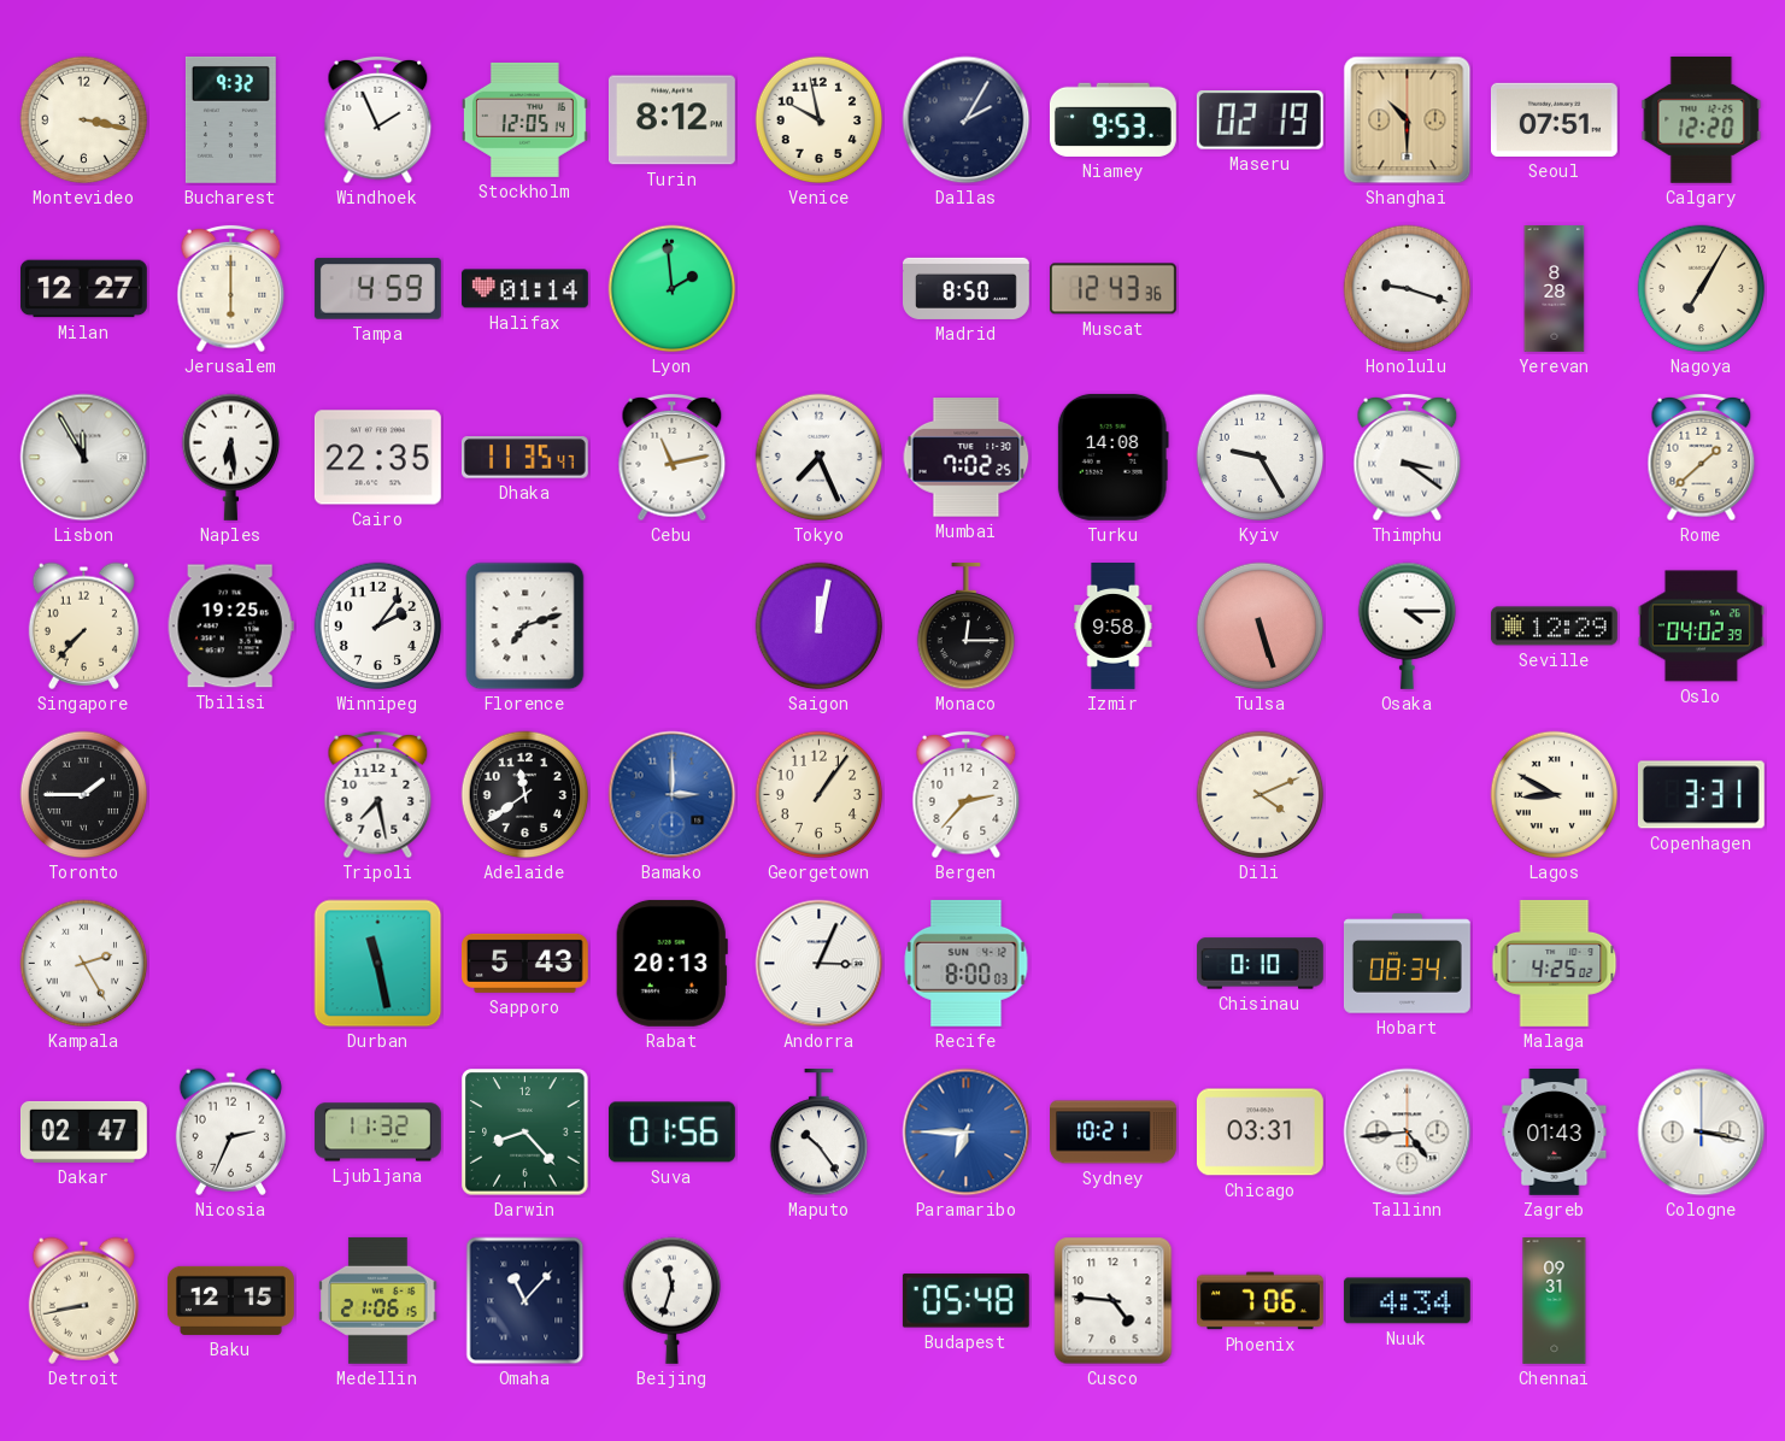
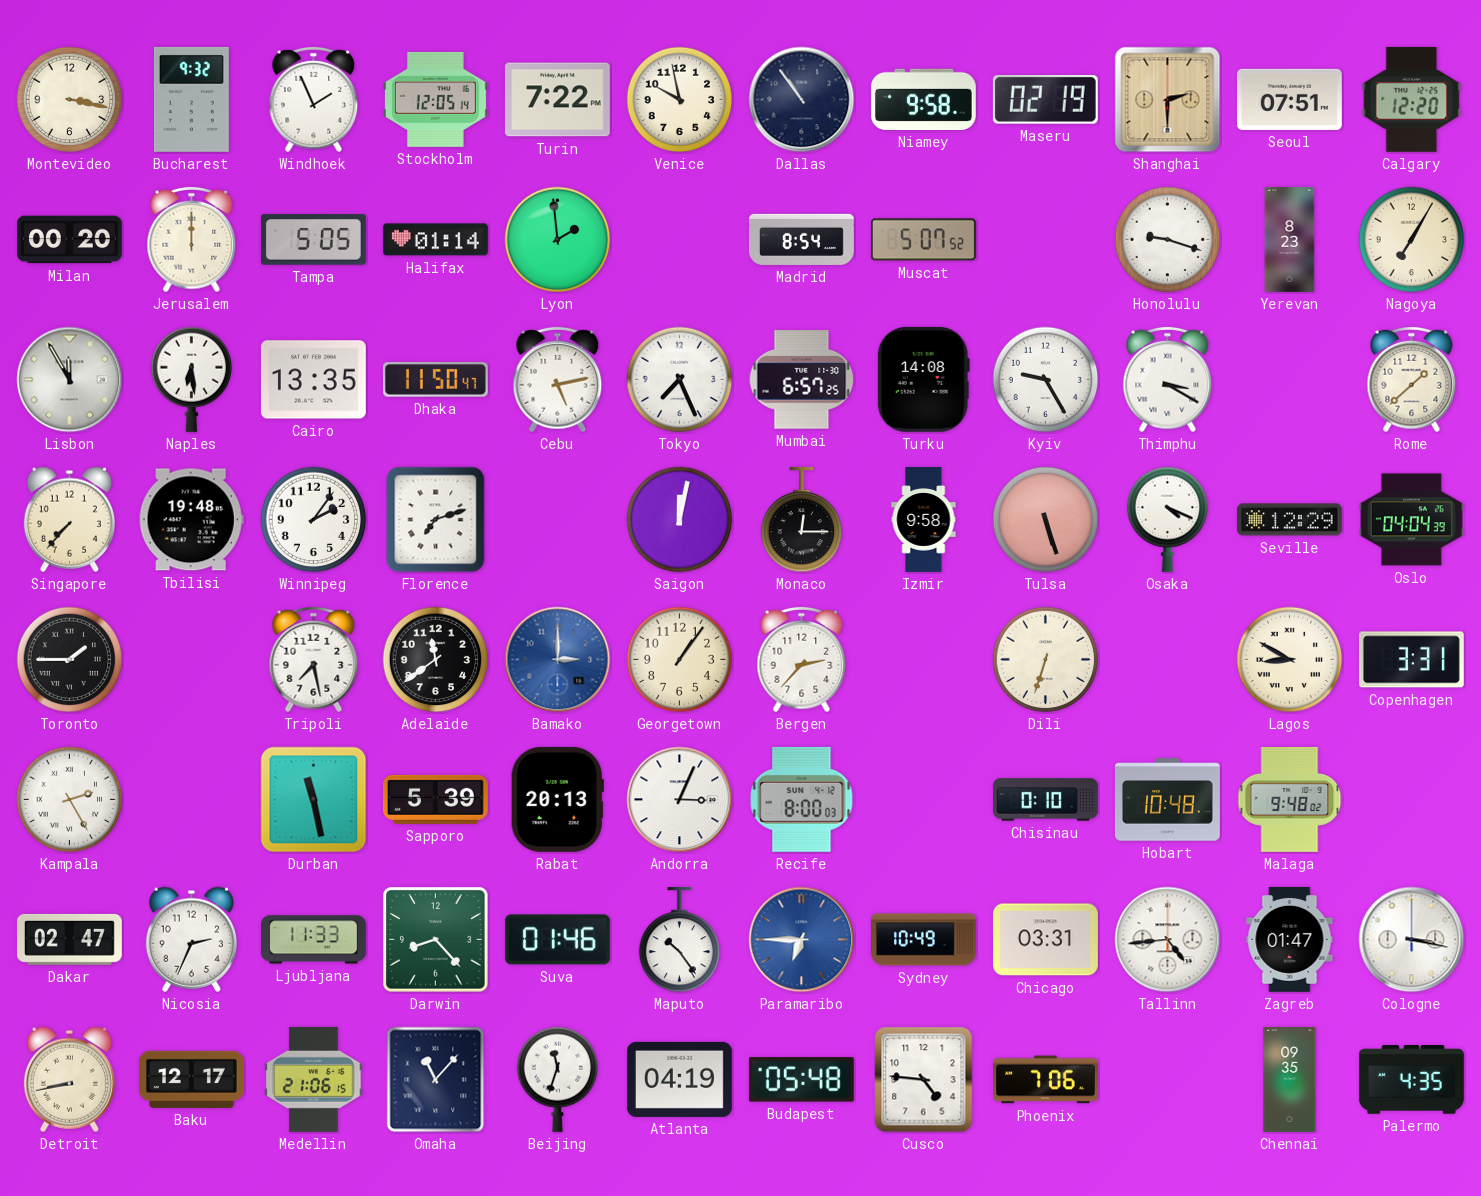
Turin: 8:12 -> 7:22 (557, 100)
Dallas: 2:05 -> 10:54 (802, 100)
Niamey: 9:53 -> 9:58 (923, 99)
Shanghai: 10:30 -> 2:30 (1168, 100)
Milan: 12:27 -> 00:20 (70, 240)
Jerusalem: 6:00 -> 12:00 (192, 240)
Tampa: 4:59 -> 5:05 (313, 240)
Madrid: 8:50 -> 8:54 (802, 239)
Muscat: 12:43 -> 5:07 (923, 240)
Yerevan: 8:28 -> 8:23 (1290, 240)
Cairo: 22:35 -> 13:35 (313, 380)
Dhaka: 11:35 -> 11:50 (435, 380)
Cebu: 11:13 -> 5:13 (558, 380)
Mumbai: 7:02 -> 6:57 (802, 380)
Thimphu: 3:21 -> 3:20 (1168, 380)
Tbilisi: 19:25 -> 19:48 (191, 520)
Osaka: 4:15 -> 4:19 (1168, 519)
Oslo: 04:02 -> 04:04 (1411, 520)
Dili: 4:11 -> 6:33 (1046, 660)
Sapporo: 5:43 -> 5:39 (435, 799)
Hobart: 08:34 -> 10:48 (1168, 800)
Malaga: 4:25 -> 9:48 (1290, 799)
Ljubljana: 11:32 -> 11:33 (313, 940)
Suva: 01:56 -> 01:46 (557, 940)
Sydney: 10:21 -> 10:49 (924, 940)
Zagreb: 01:43 -> 01:47 (1290, 939)
Baku: 12:15 -> 12:17 (191, 1079)
Atlanta: none -> 04:19 (679, 1079)
Nuuk: 4:34 -> none (1407, 1301)
Chennai: 09:31 -> 09:35 (1290, 1080)
Palermo: none -> 4:35 (1411, 1080)
